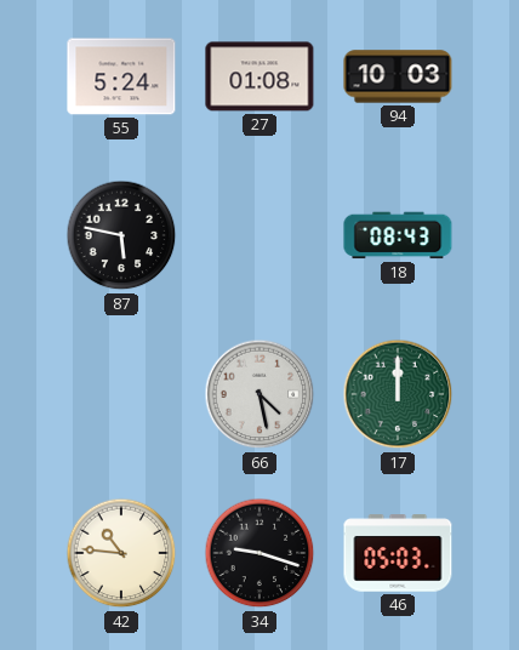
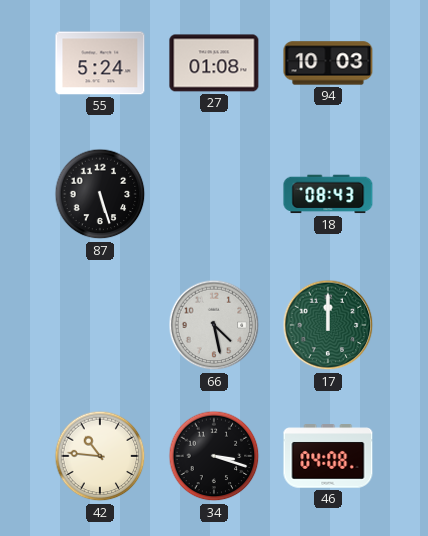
87: 5:47 -> 5:27 (100, 194)
34: 9:18 -> 3:18 (214, 456)
46: 05:03 -> 04:08 (328, 456)
